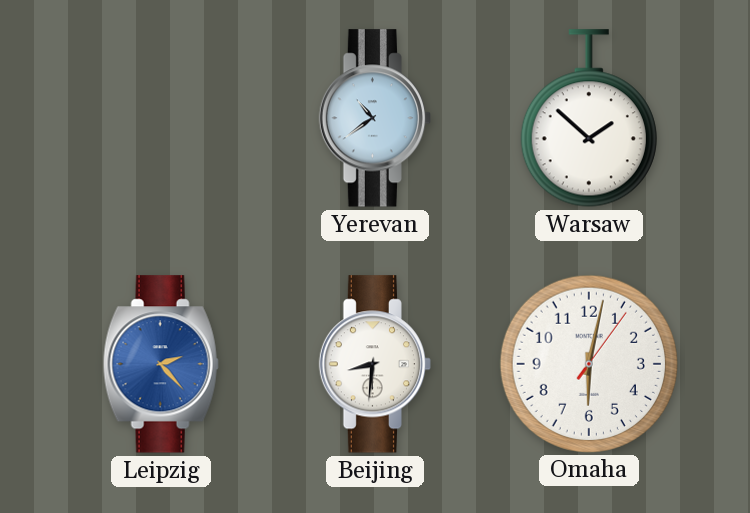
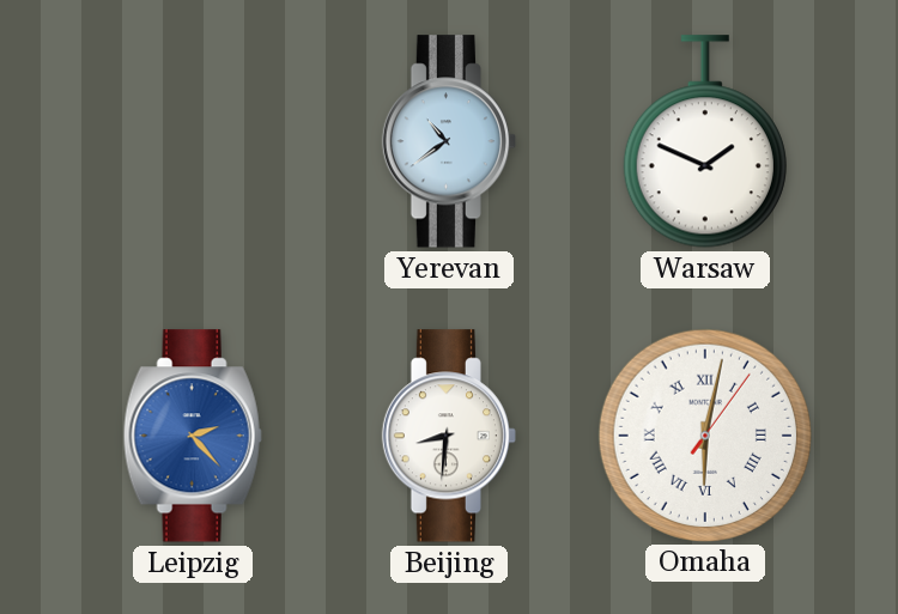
Warsaw: 1:52 -> 1:49 (705, 141)
Omaha numerals: Arabic -> Roman (704, 434)
